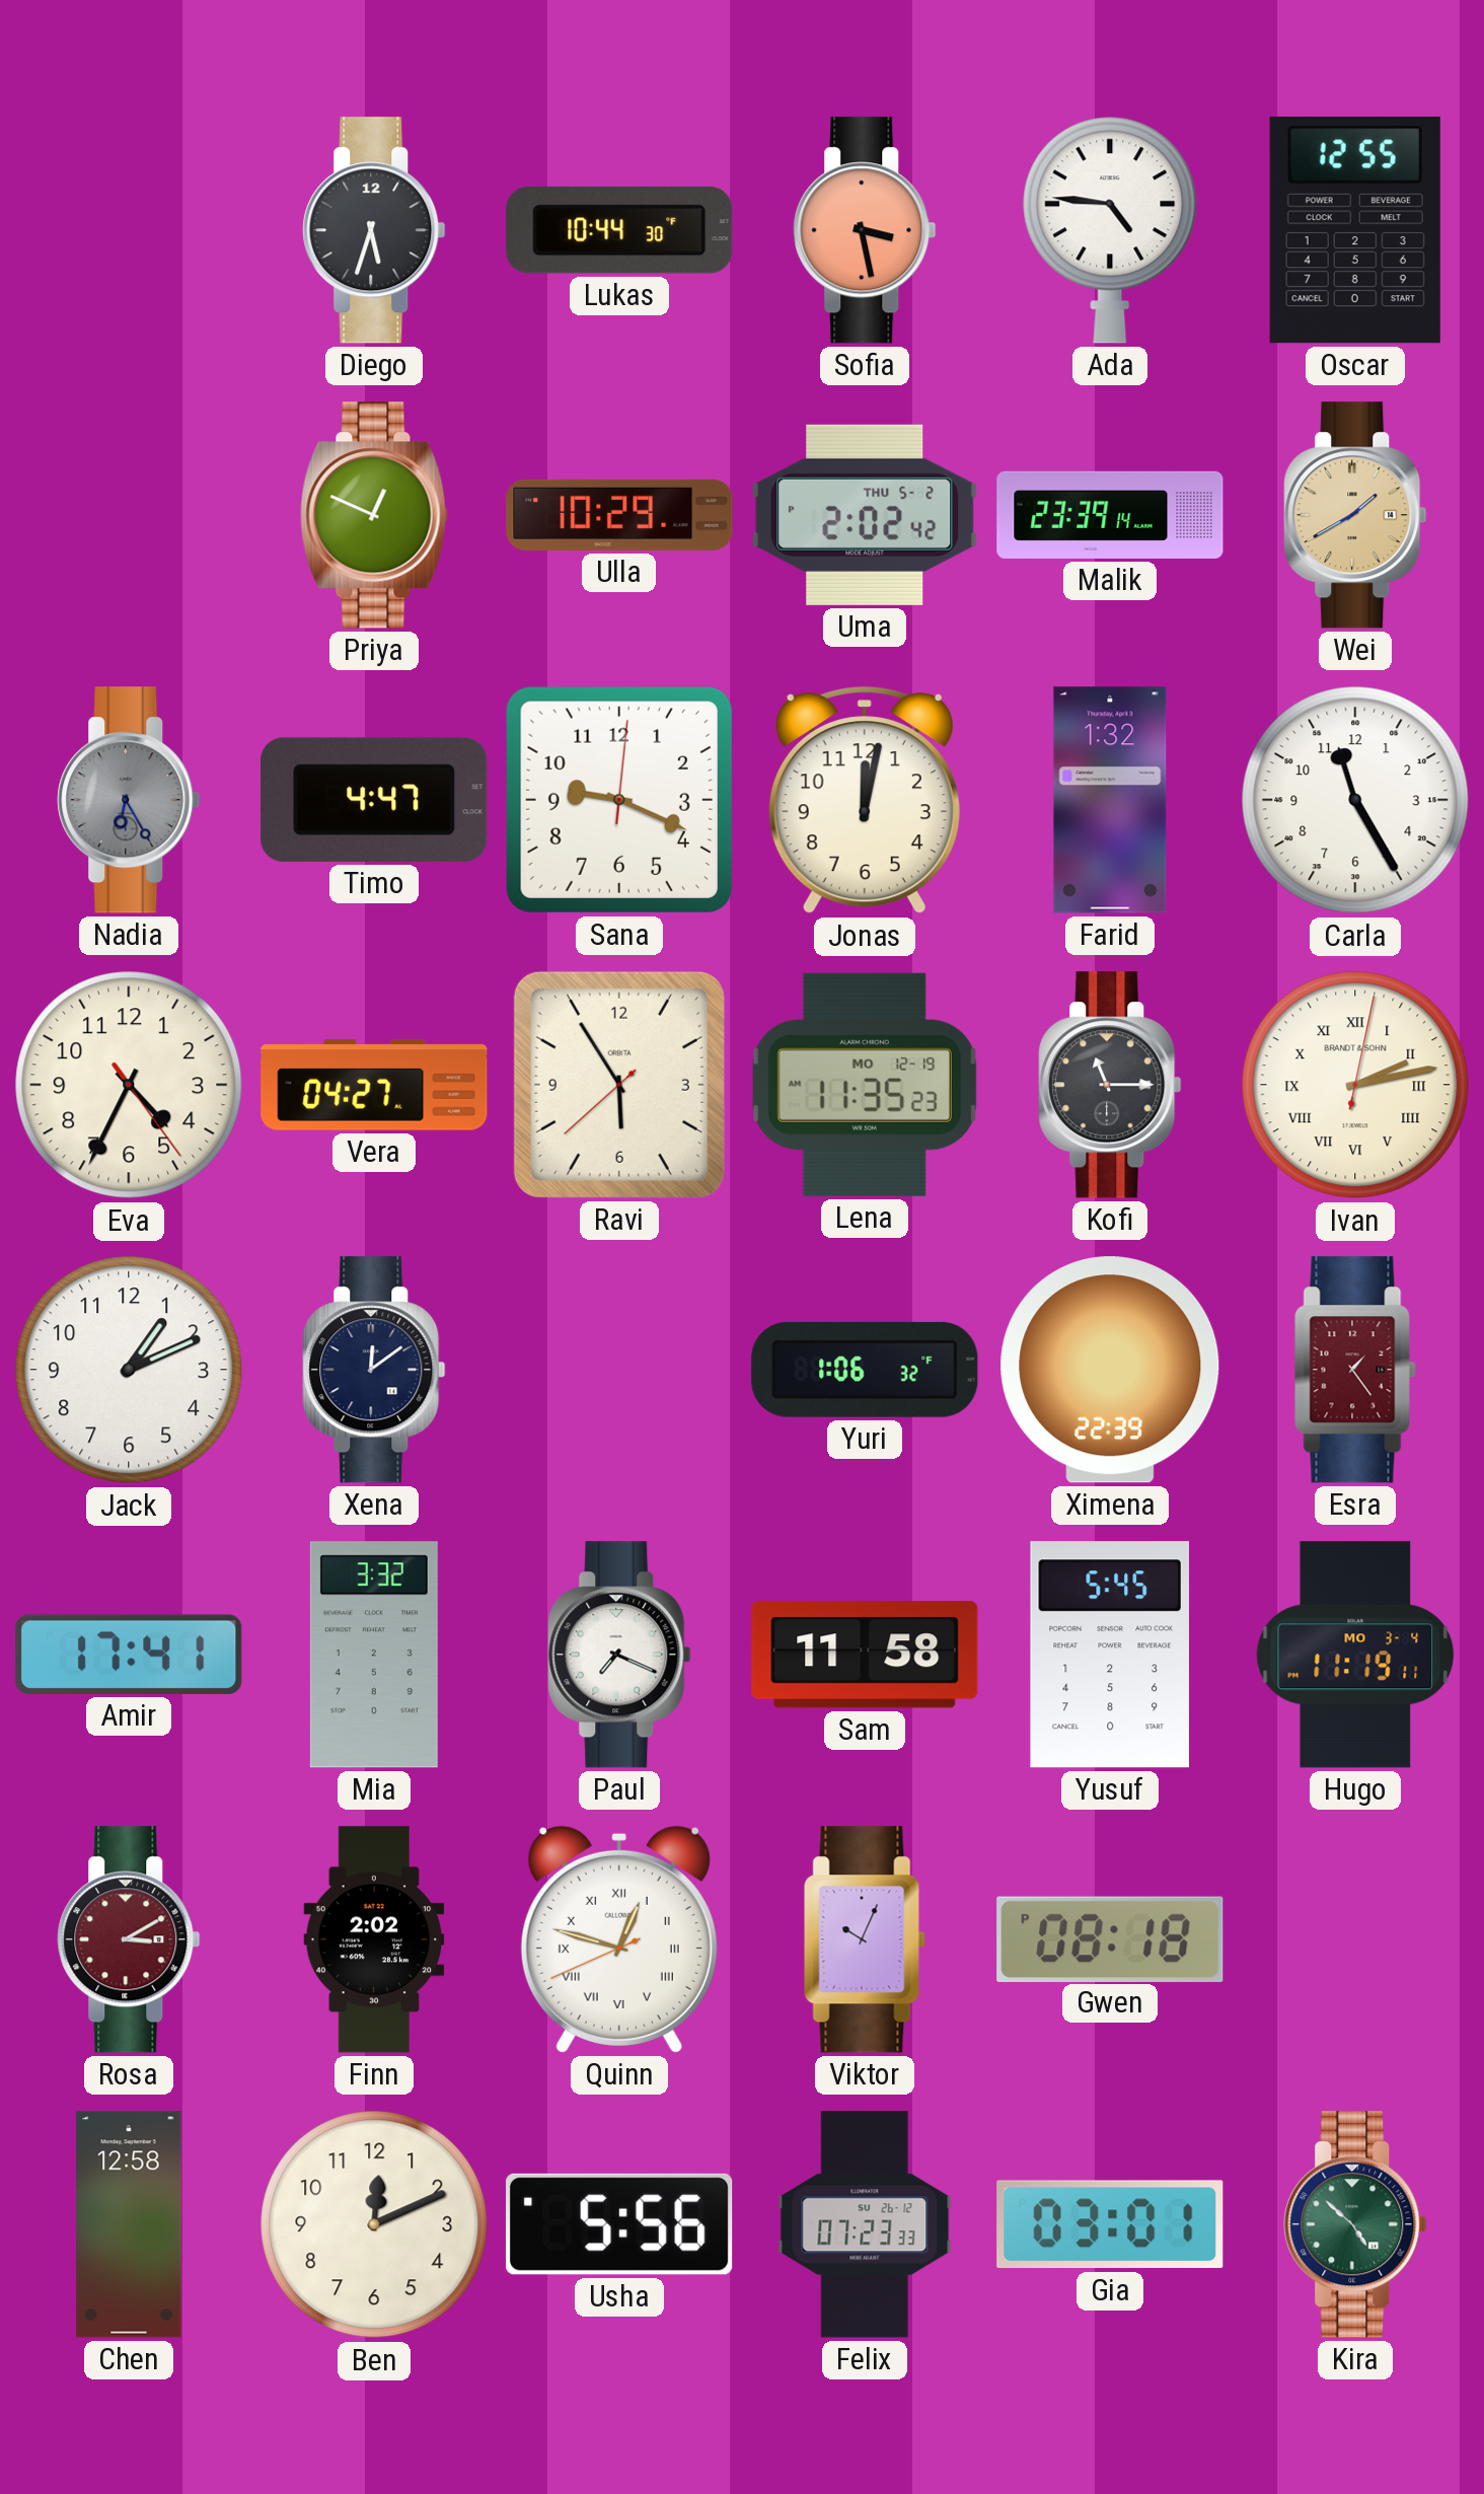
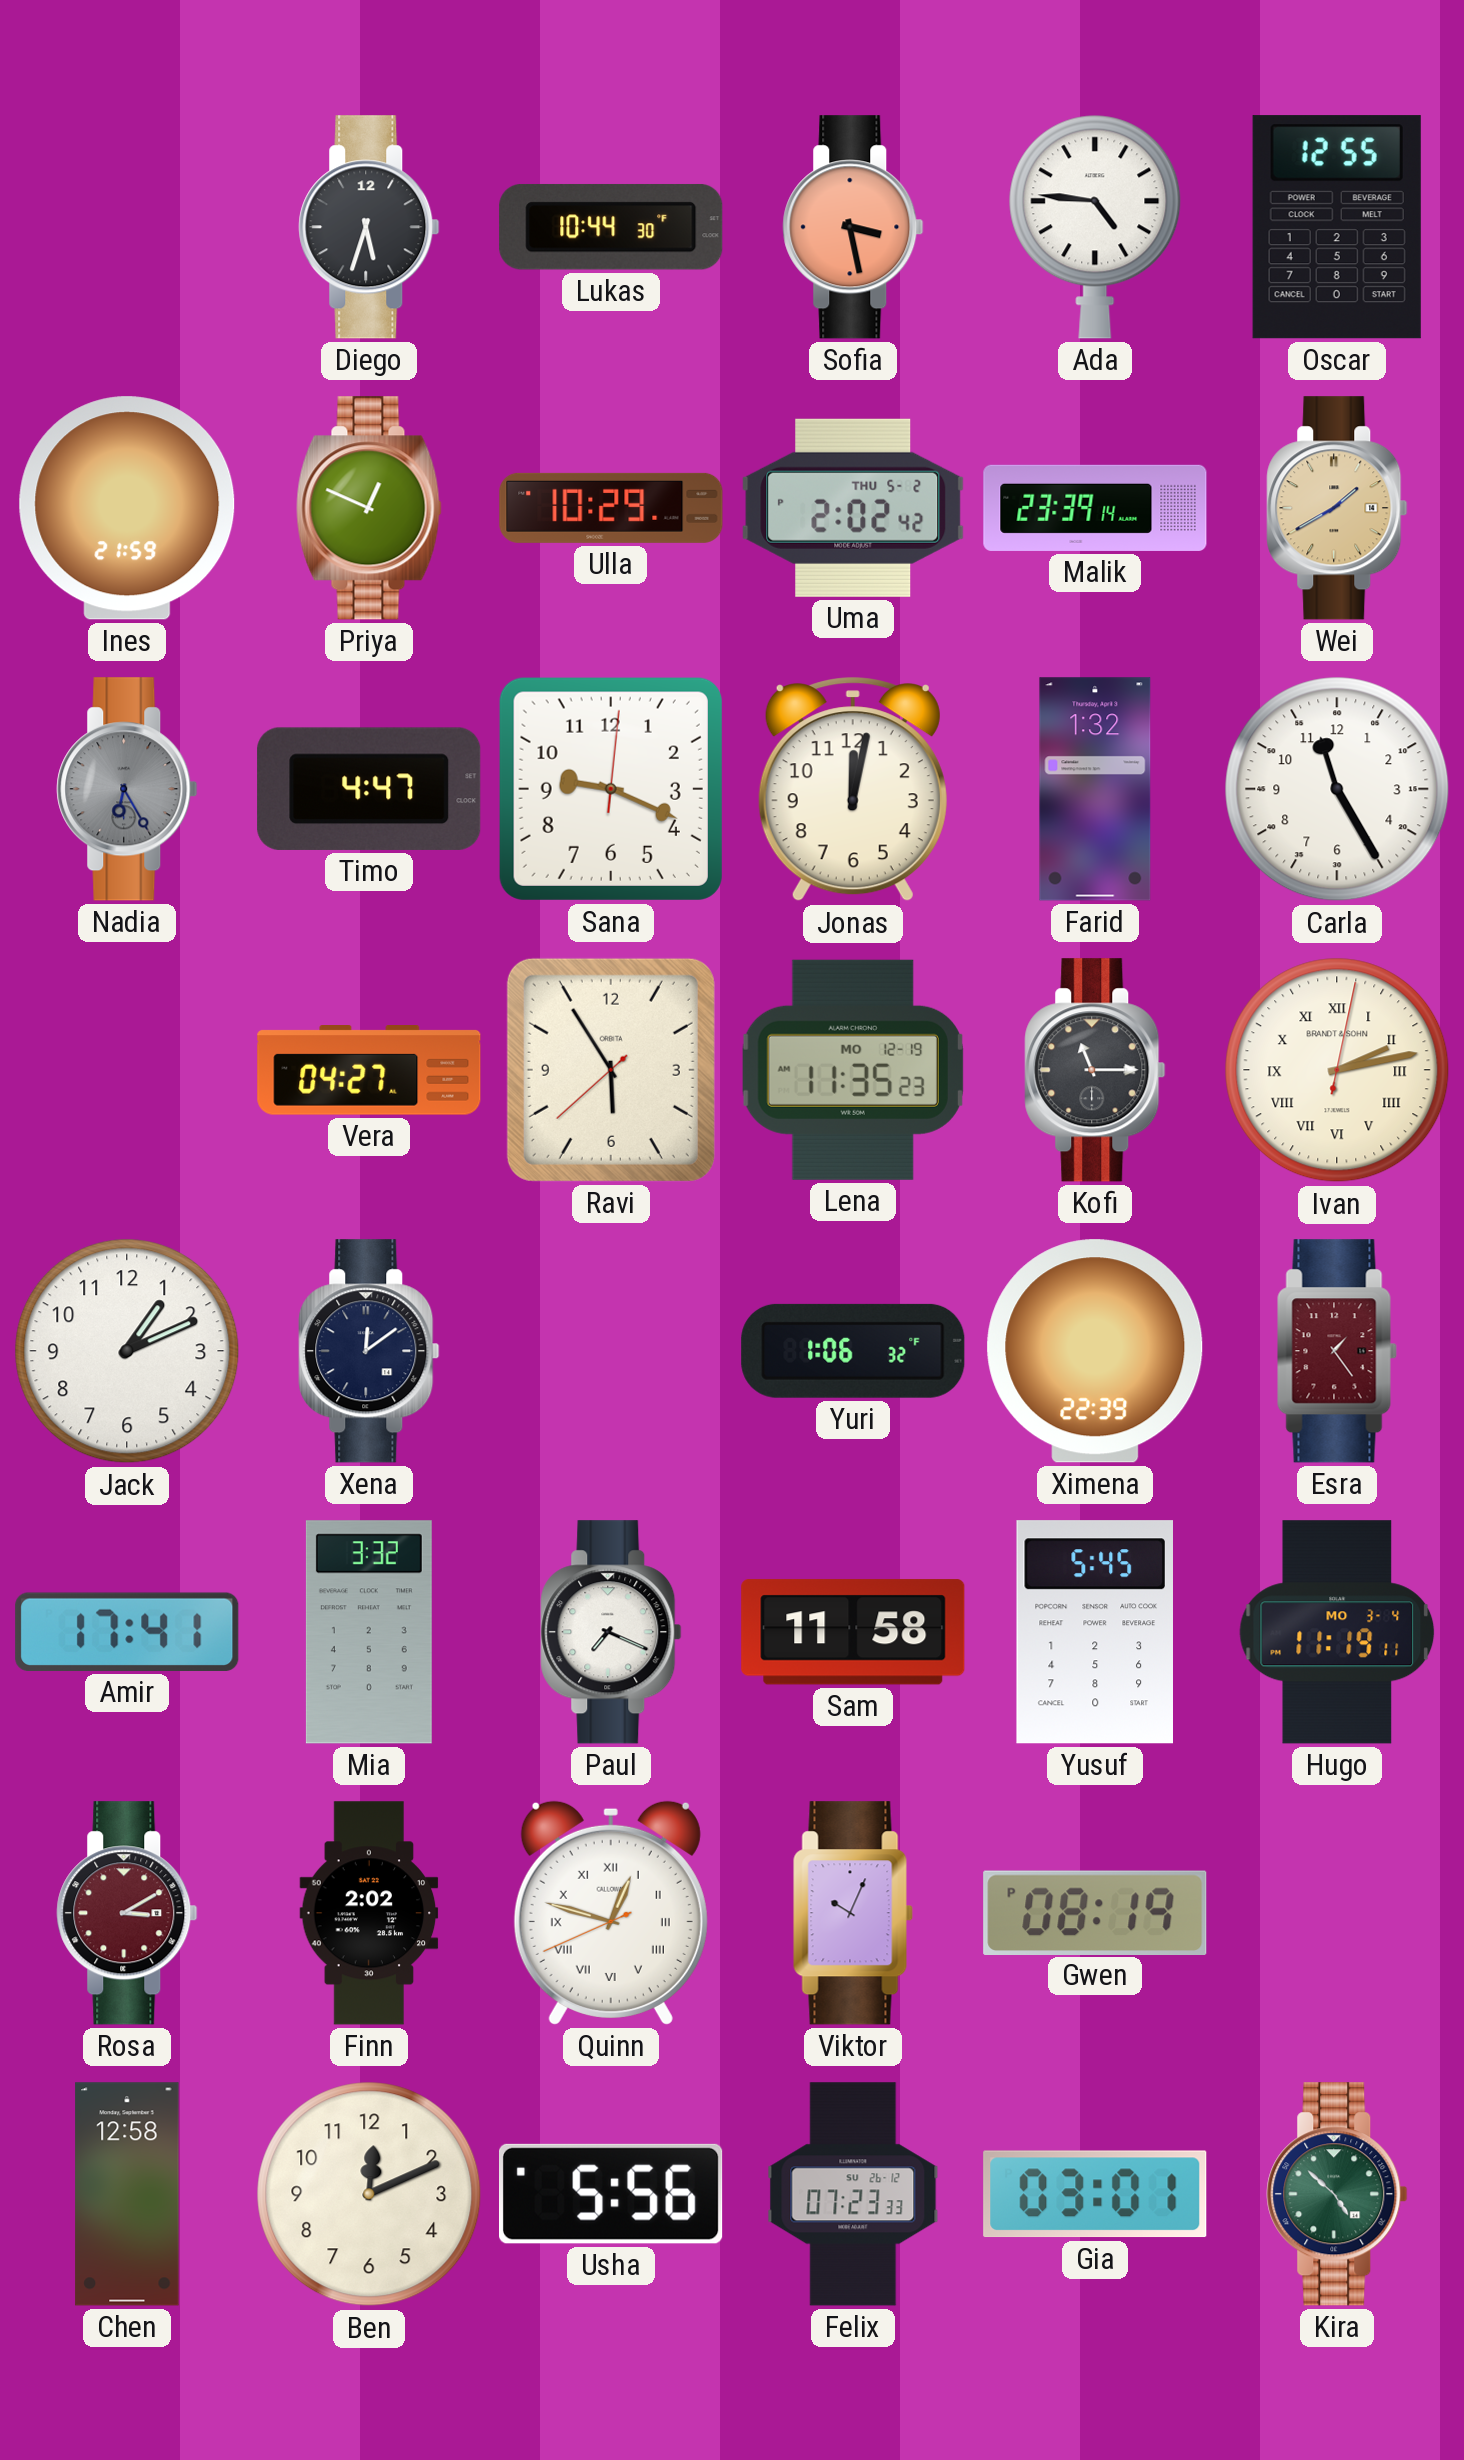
Ines: none -> 21:59 (127, 508)
Eva: 4:34 -> none (129, 1085)
Gwen: 08:18 -> 08:19 (1095, 1912)
